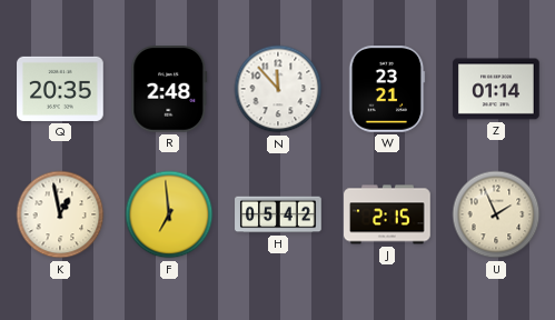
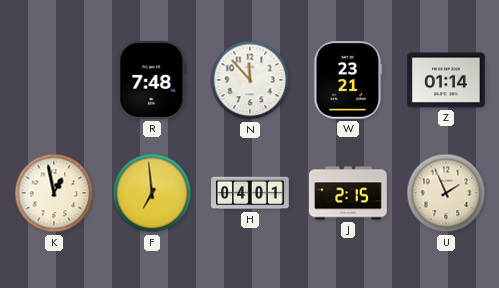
Q: 20:35 -> none (60, 89)
R: 2:48 -> 7:48 (152, 81)
H: 05:42 -> 04:01 (250, 193)
